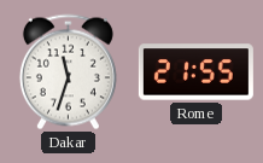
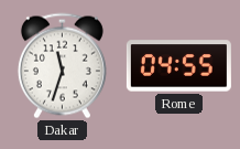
Rome: 21:55 -> 04:55 (178, 66)
